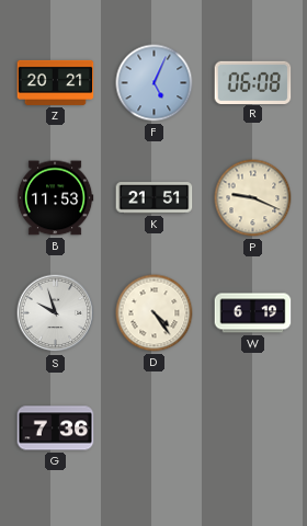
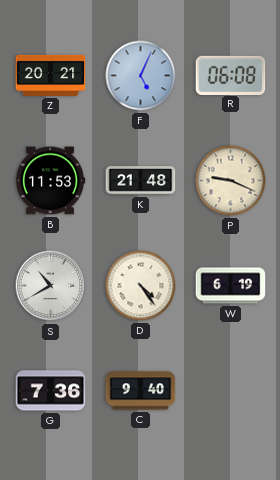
K: 21:51 -> 21:48 (141, 181)
S: 9:57 -> 10:40 (51, 286)
C: none -> 9:40 (141, 391)
